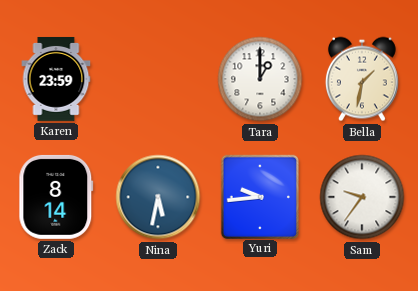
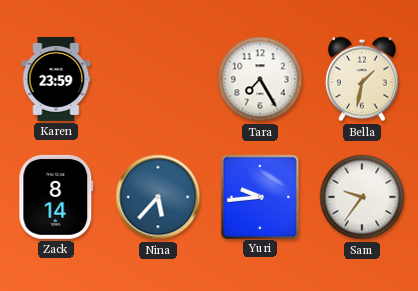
Tara: 1:00 -> 7:25 (260, 79)
Nina: 5:32 -> 5:37 (158, 197)
